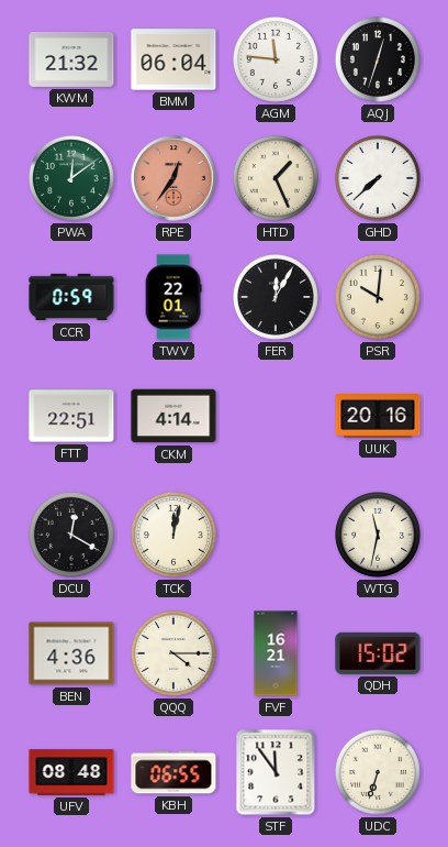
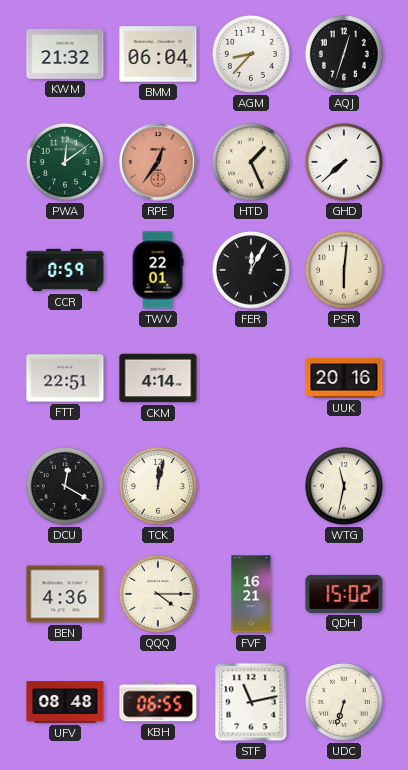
AGM: 11:46 -> 8:37 (251, 54)
PSR: 10:01 -> 6:01 (344, 270)
STF: 11:54 -> 11:13 (251, 702)
